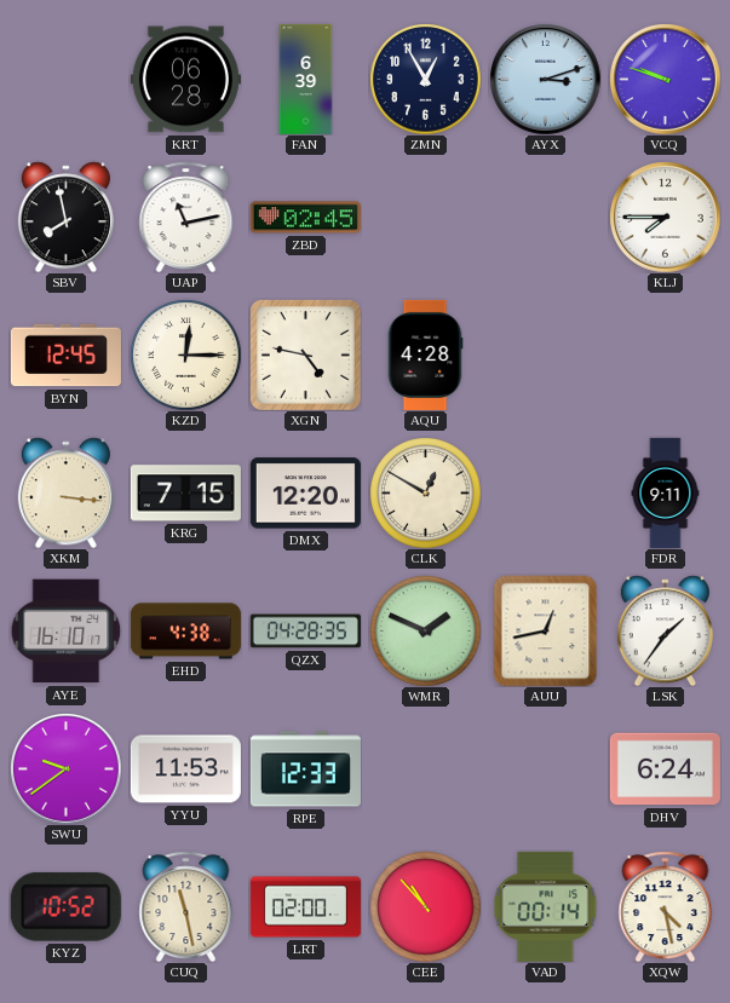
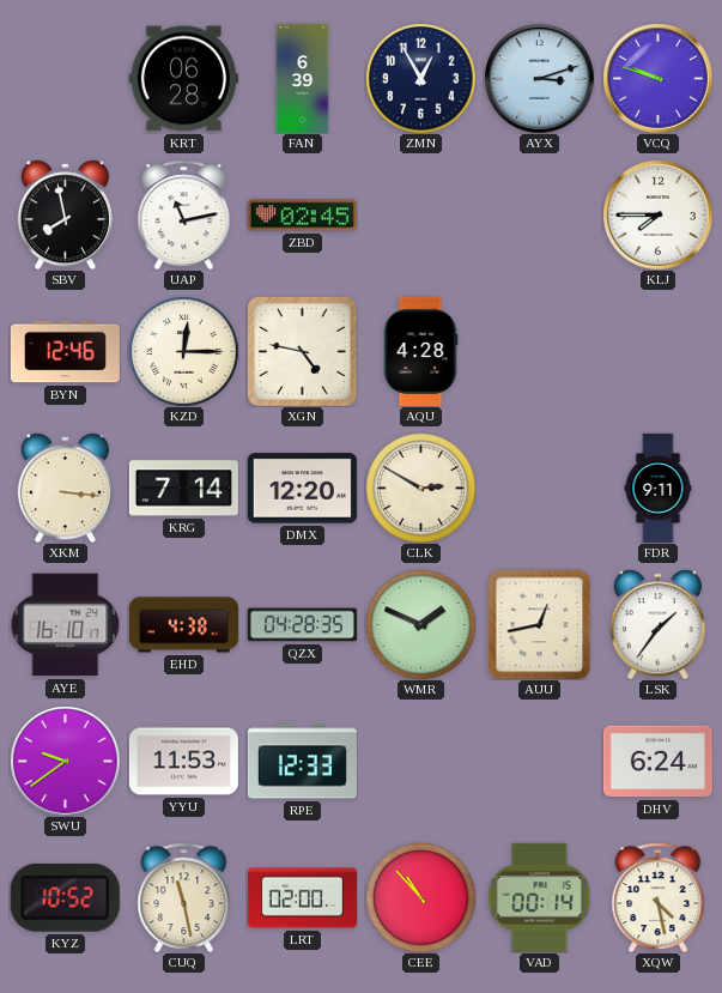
BYN: 12:45 -> 12:46 (65, 352)
KRG: 7:15 -> 7:14 (183, 489)
CLK: 12:50 -> 2:50 (420, 488)
